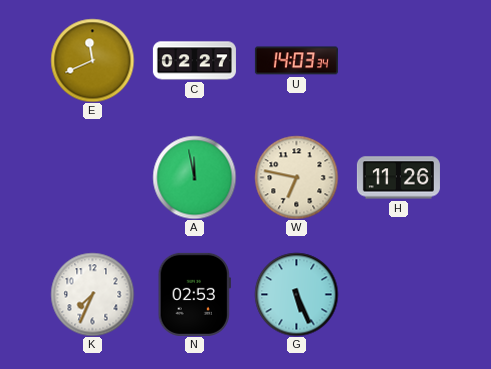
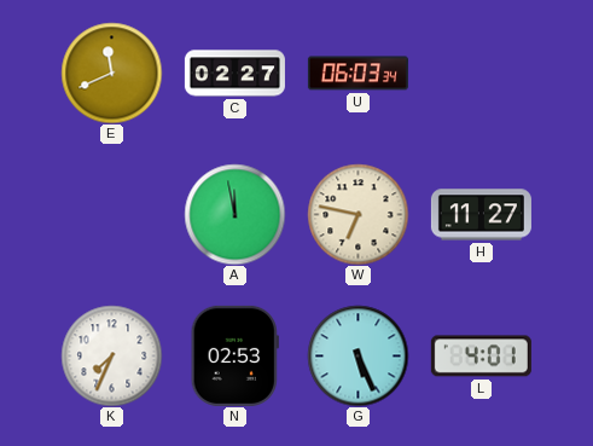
U: 14:03 -> 06:03 (357, 74)
H: 11:26 -> 11:27 (481, 215)
L: none -> 4:01 (481, 357)
